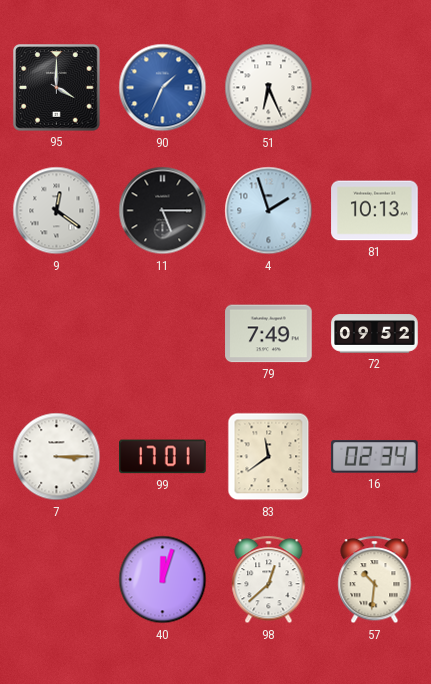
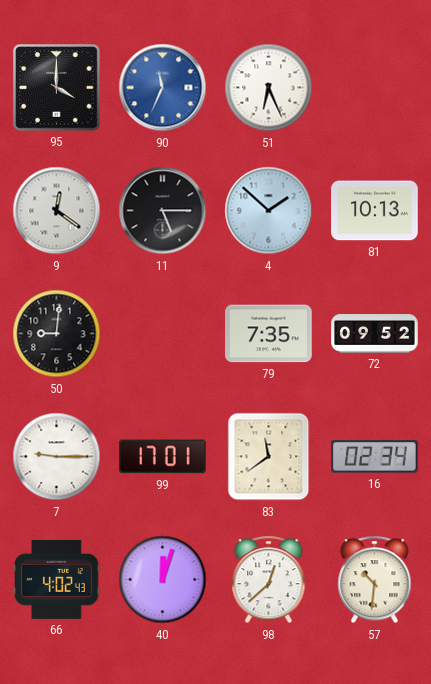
90: 1:34 -> 11:34 (163, 88)
4: 1:57 -> 1:52 (269, 211)
50: none -> 9:01 (57, 334)
79: 7:49 -> 7:35 (269, 334)
7: 3:15 -> 9:15 (57, 457)
66: none -> 4:02 (57, 579)
